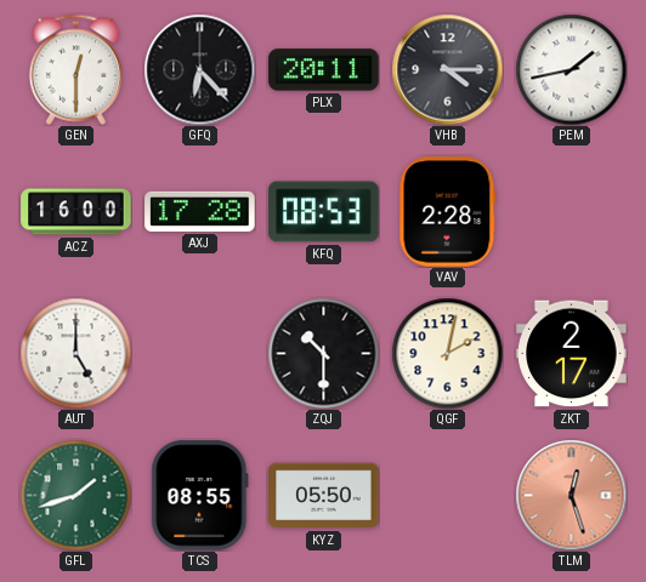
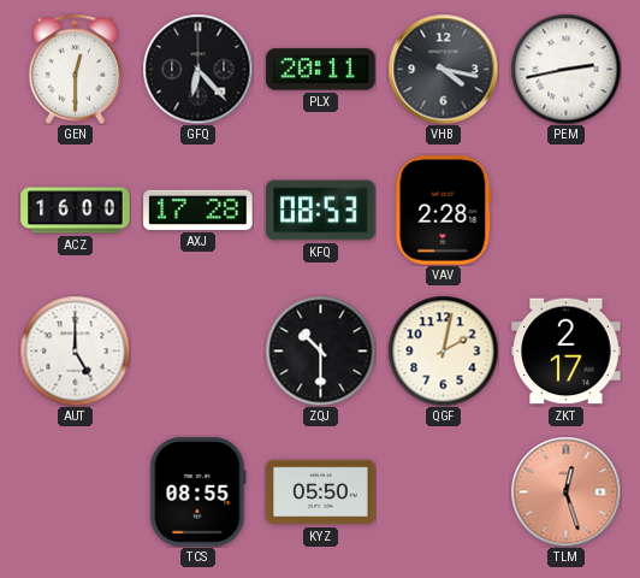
VHB: 4:15 -> 4:17 (443, 69)
PEM: 1:43 -> 2:43 (565, 69)
GFL: 1:42 -> none (75, 495)
